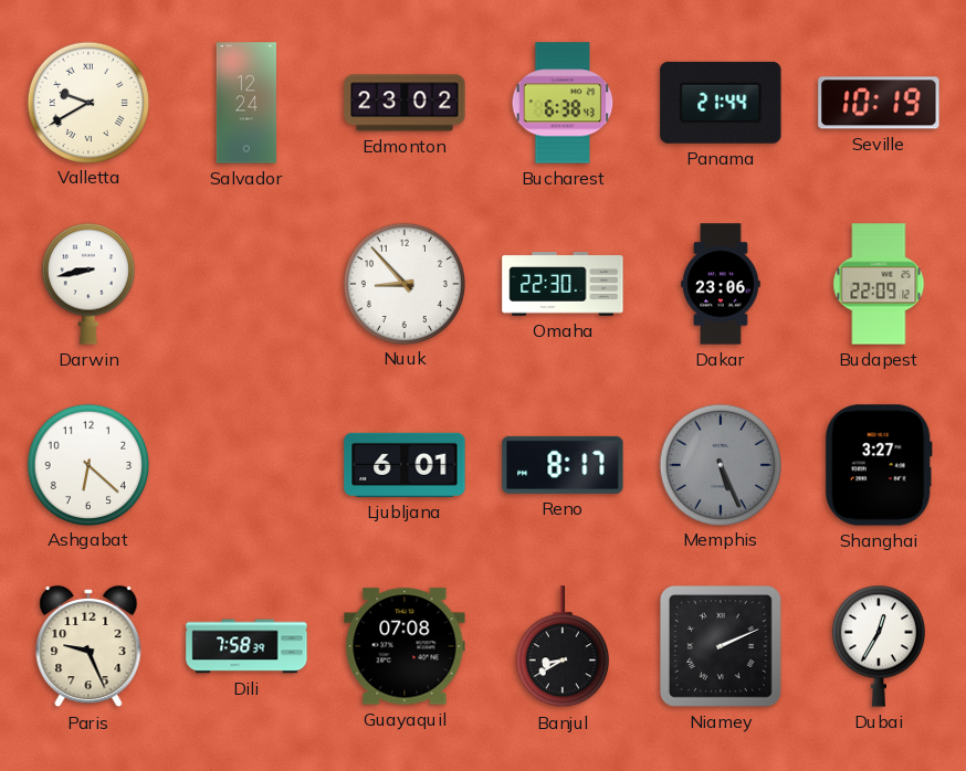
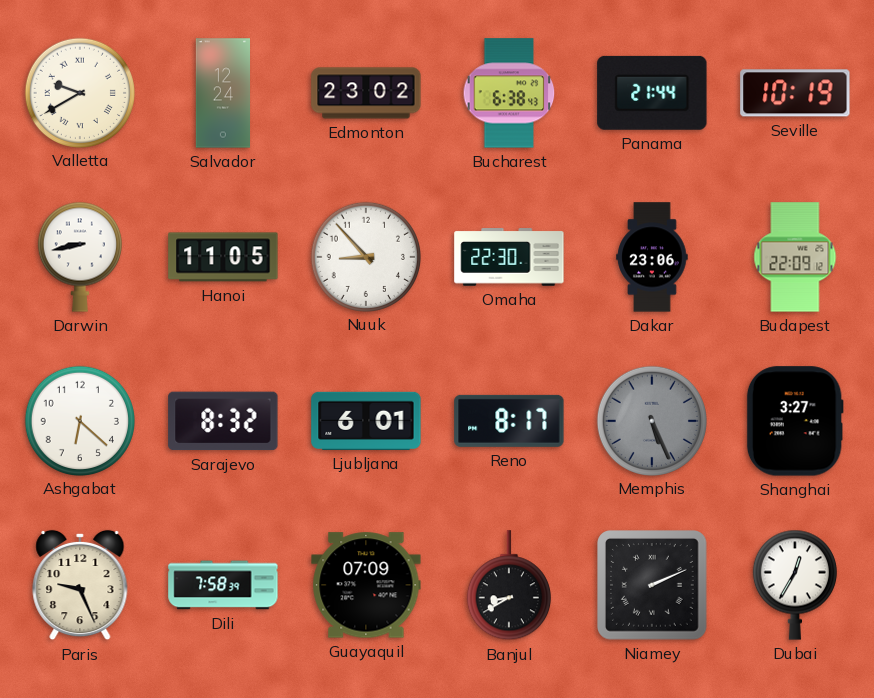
Hanoi: none -> 11:05 (223, 257)
Sarajevo: none -> 8:32 (223, 421)
Guayaquil: 07:08 -> 07:09 (366, 585)
